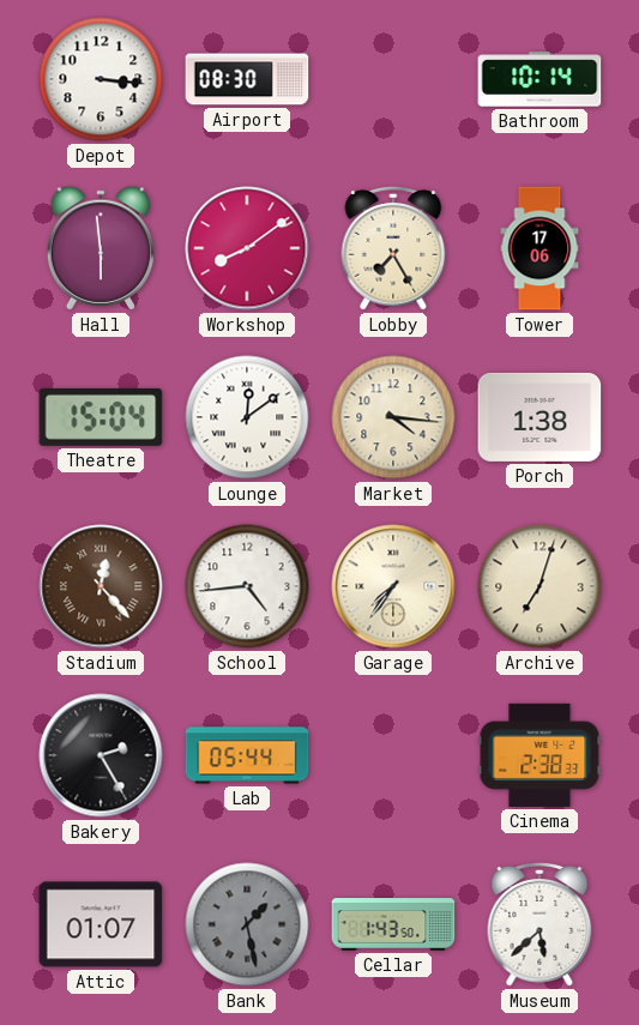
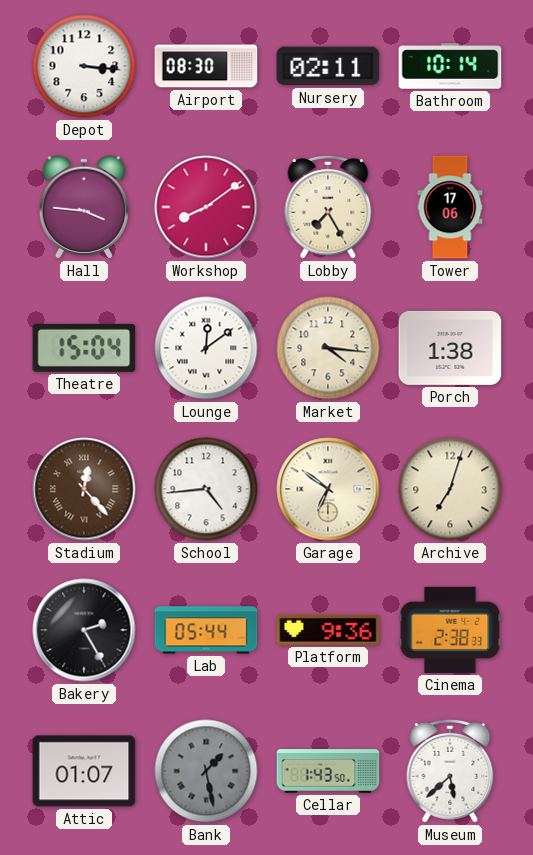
Nursery: none -> 02:11 (328, 66)
Hall: 5:59 -> 3:46 (84, 207)
Garage: 7:36 -> 6:51 (328, 489)
Platform: none -> 9:36 (328, 630)
